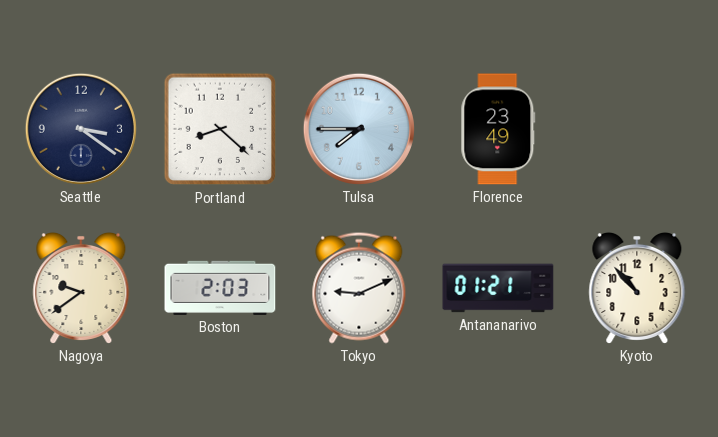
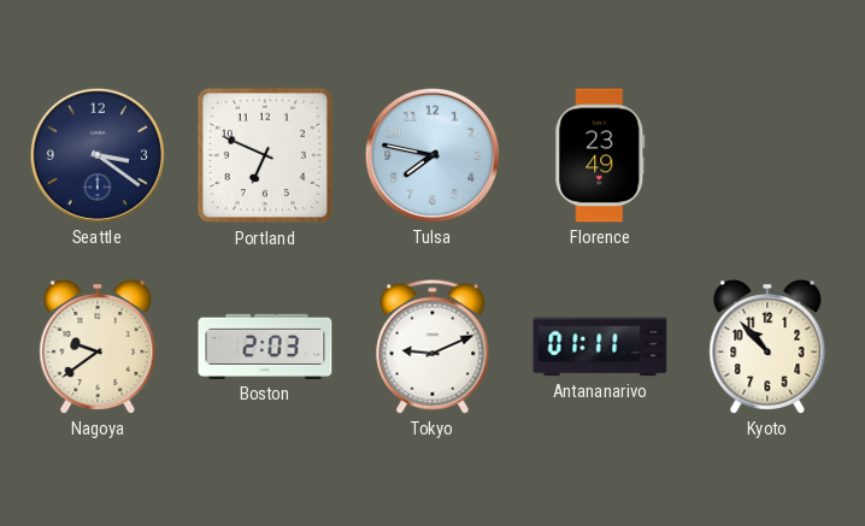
Portland: 8:22 -> 6:49 (265, 155)
Tulsa: 7:45 -> 7:47 (432, 155)
Antananarivo: 01:21 -> 01:11 (600, 347)
